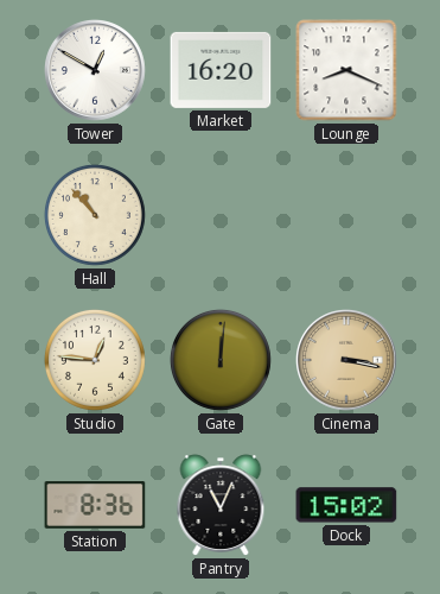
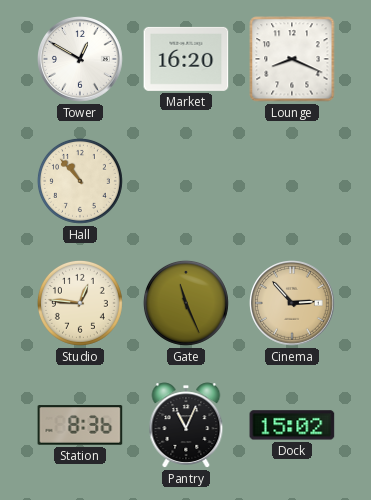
Gate: 12:01 -> 11:26 (186, 303)
Cinema: 3:17 -> 2:53 (293, 304)
